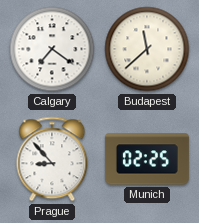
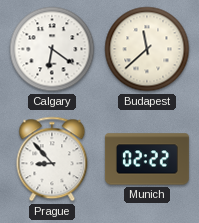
Calgary: 7:21 -> 6:21 (52, 49)
Munich: 02:25 -> 02:22 (147, 159)
